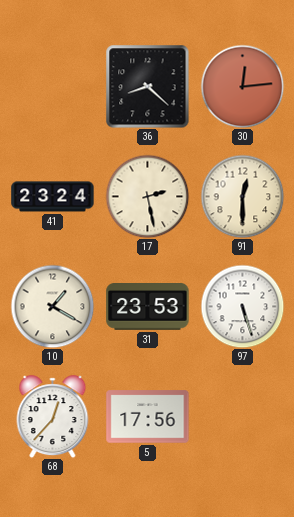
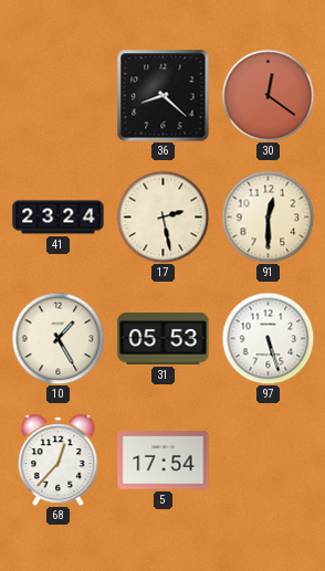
30: 12:14 -> 12:21 (268, 95)
10: 1:20 -> 1:25 (57, 338)
31: 23:53 -> 05:53 (164, 339)
5: 17:56 -> 17:54 (164, 461)
